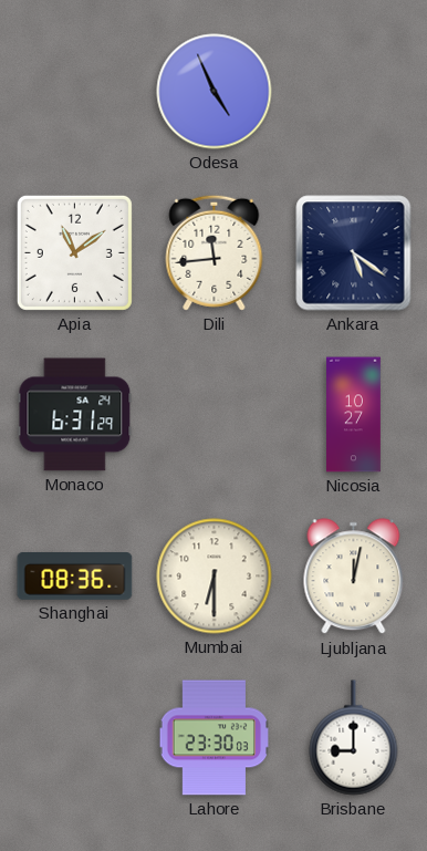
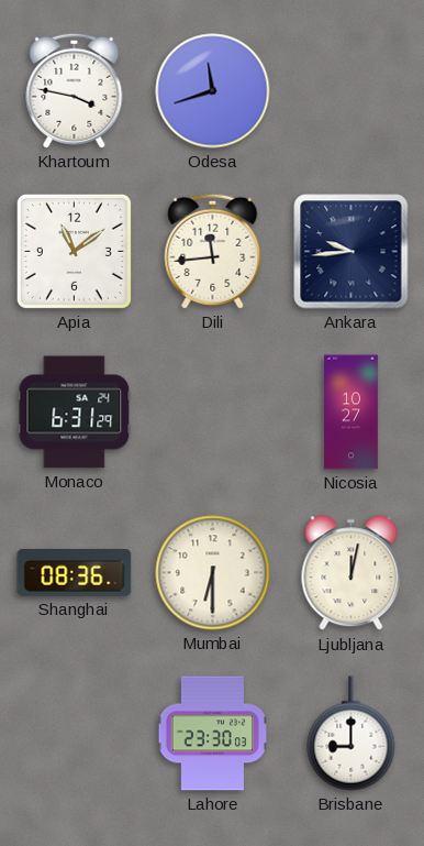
Khartoum: none -> 3:47 (75, 90)
Odesa: 4:56 -> 11:42 (213, 91)
Ankara: 5:21 -> 9:44 (352, 252)
